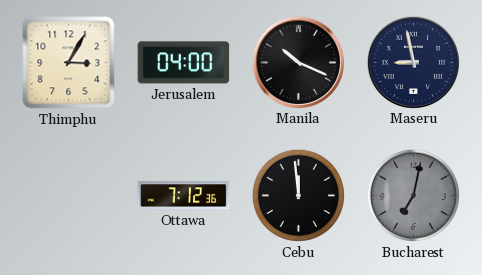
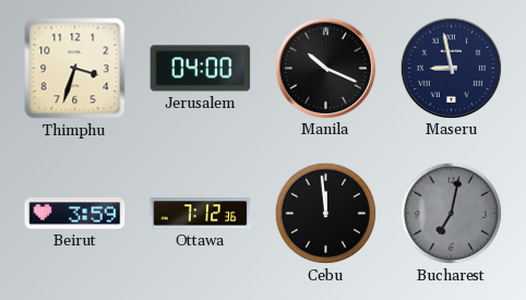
Thimphu: 3:05 -> 3:33 (75, 69)
Beirut: none -> 3:59 (75, 214)
